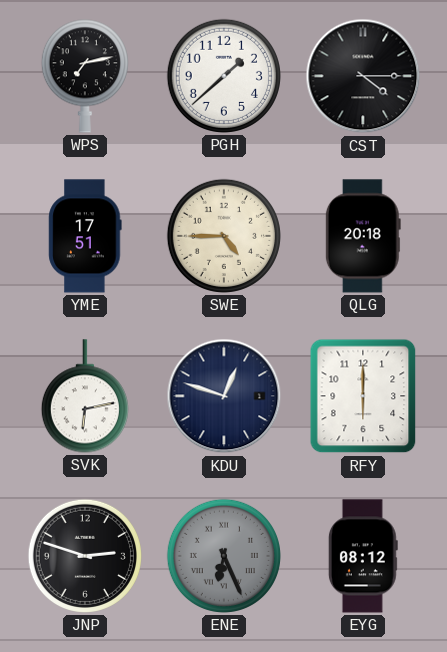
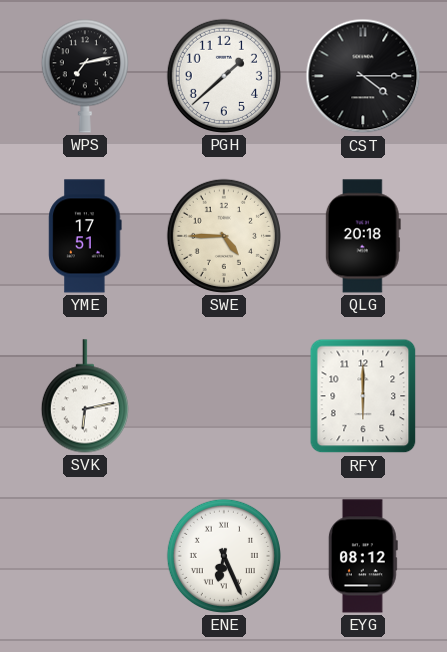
KDU: 12:48 -> none (224, 396)
JNP: 2:48 -> none (85, 556)
ENE dial: grey -> white (224, 556)
